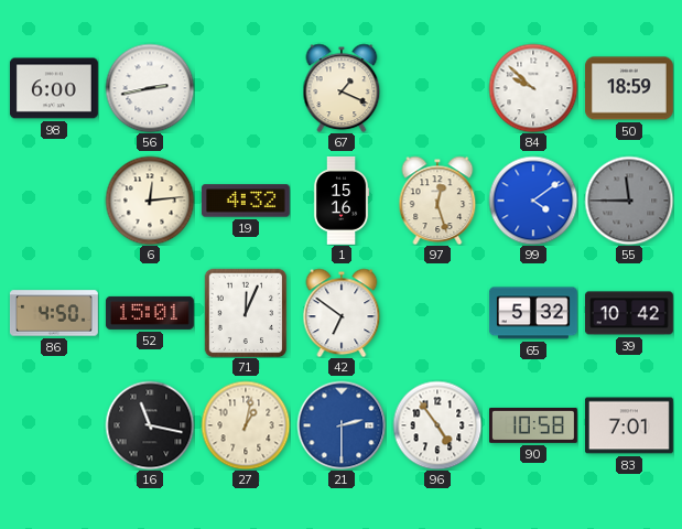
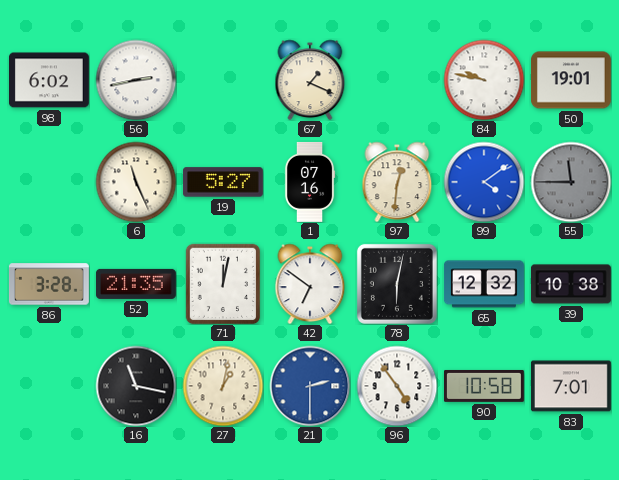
98: 6:00 -> 6:02 (49, 80)
84: 9:52 -> 9:47 (484, 80)
50: 18:59 -> 19:01 (571, 80)
6: 12:14 -> 11:26 (136, 182)
19: 4:32 -> 5:27 (223, 182)
1: 15:16 -> 07:16 (310, 182)
97: 12:27 -> 12:31 (397, 182)
86: 4:50 -> 3:28 (49, 284)
52: 15:01 -> 21:35 (136, 284)
71: 12:04 -> 12:02 (223, 284)
78: none -> 6:02 (397, 284)
65: 5:32 -> 12:32 (484, 284)
39: 10:42 -> 10:38 (571, 284)
